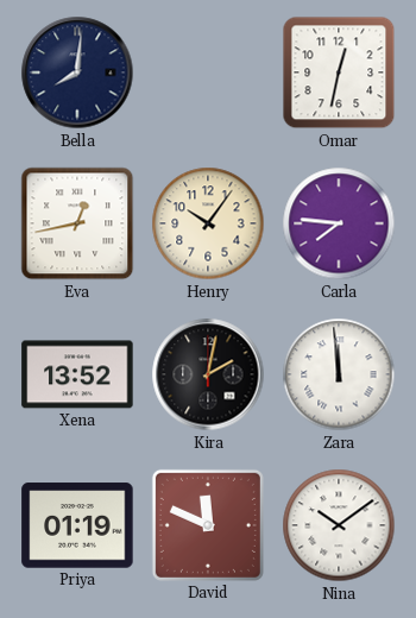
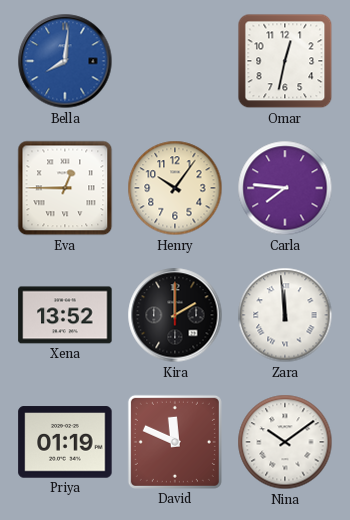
Bella dial: navy -> blue (65, 61)
Eva: 12:43 -> 12:45 (65, 188)
Kira: 2:02 -> 2:00 (175, 315)
